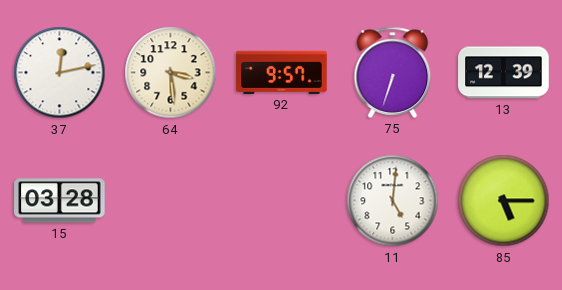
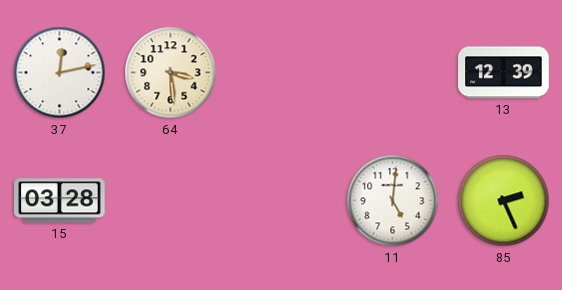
92: 9:57 -> none (282, 72)
75: 6:33 -> none (393, 72)
85: 5:15 -> 2:26 (504, 201)
